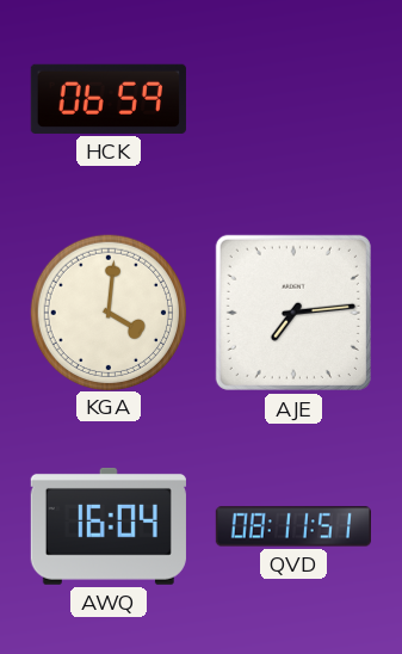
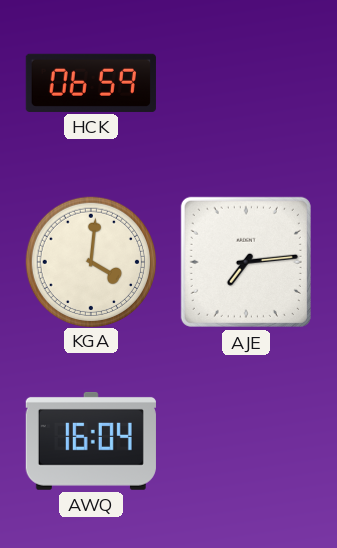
QVD: 08:11 -> none (293, 526)
